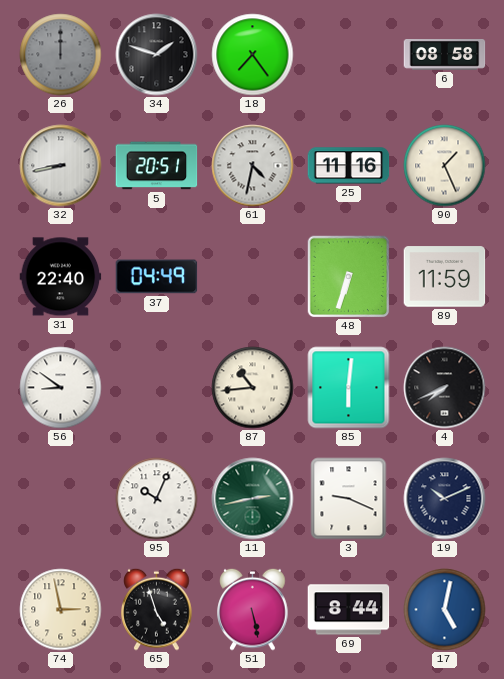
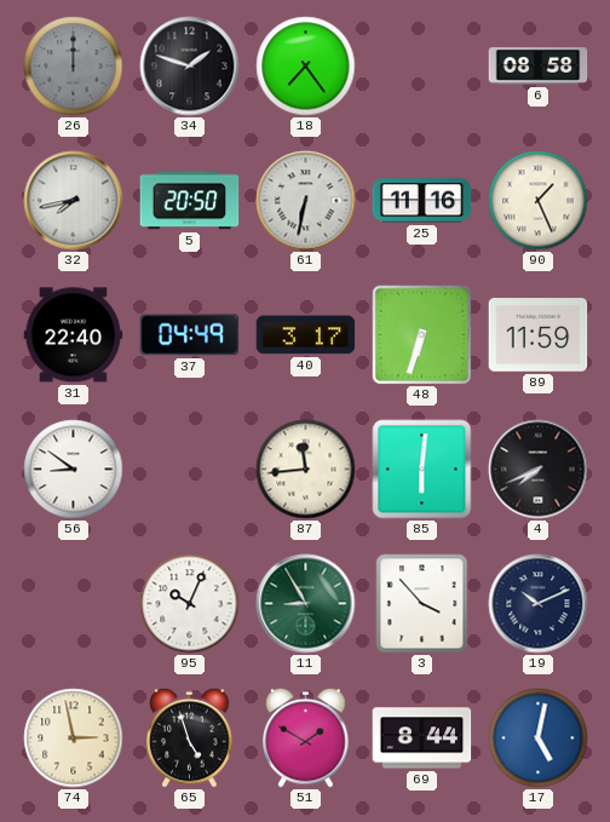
32: 8:43 -> 7:43 (74, 201)
5: 20:51 -> 20:50 (190, 201)
61: 4:32 -> 6:32 (306, 201)
40: none -> 3:17 (306, 335)
87: 10:44 -> 11:44 (306, 470)
11: 2:43 -> 8:55 (306, 604)
3: 9:19 -> 3:53 (422, 604)
51: 5:28 -> 1:50 (306, 737)
